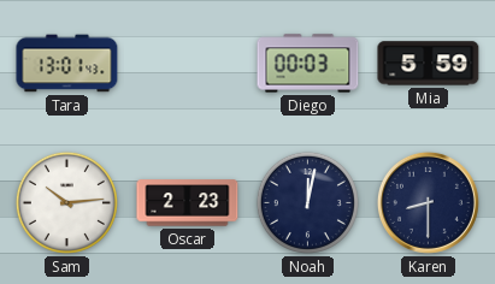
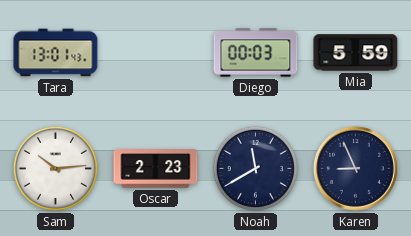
Noah: 12:02 -> 11:40 (255, 168)
Karen: 8:30 -> 8:56 (355, 168)
